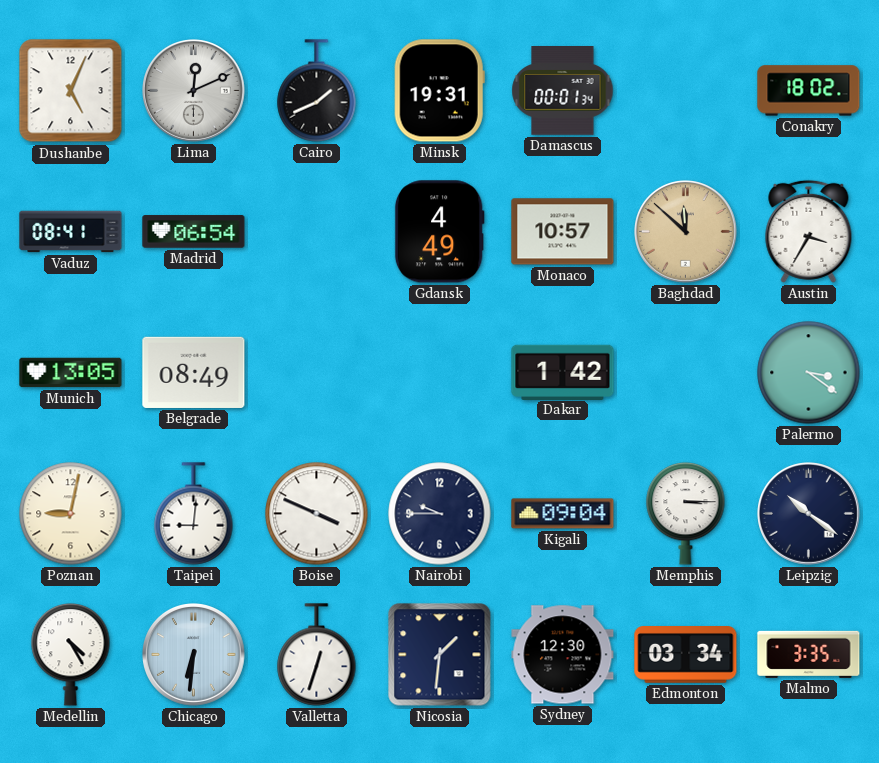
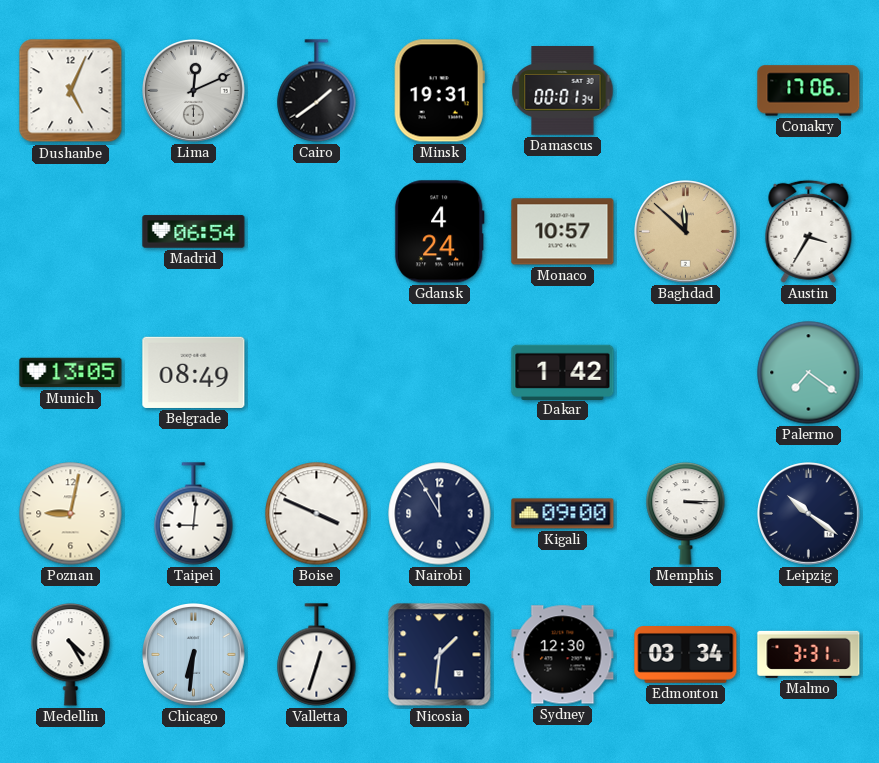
Cairo: 1:41 -> 1:39 (317, 91)
Conakry: 18:02 -> 17:06 (809, 91)
Vaduz: 08:41 -> none (71, 232)
Gdansk: 4:49 -> 4:24 (439, 232)
Palermo: 3:21 -> 7:21 (809, 373)
Nairobi: 9:45 -> 11:55 (440, 514)
Kigali: 09:04 -> 09:00 (563, 514)
Malmo: 3:35 -> 3:31 (809, 654)
